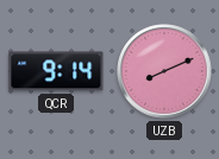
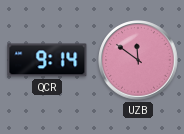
UZB: 8:11 -> 11:51 (138, 60)
